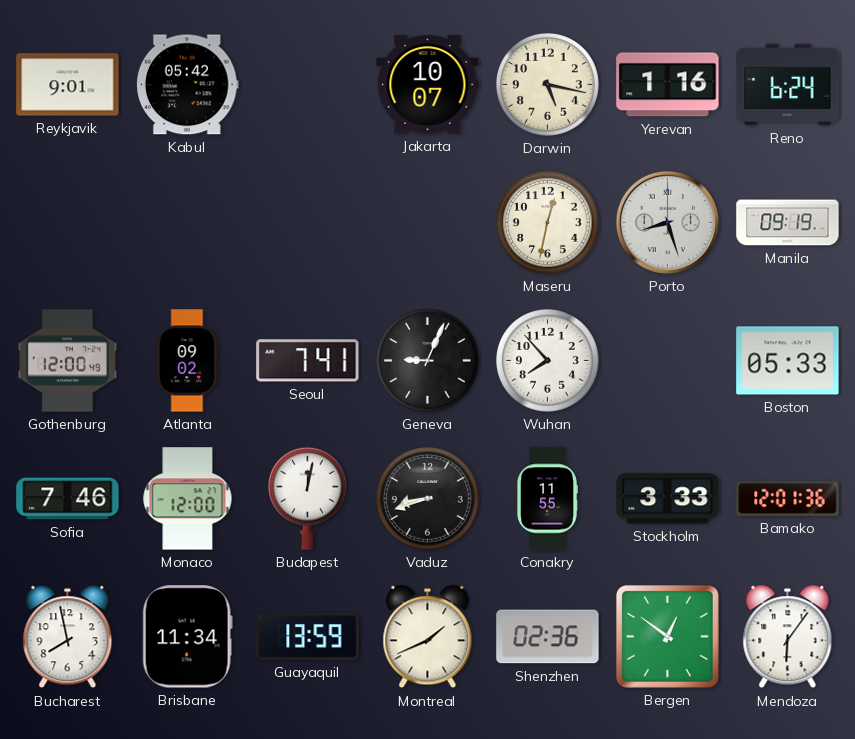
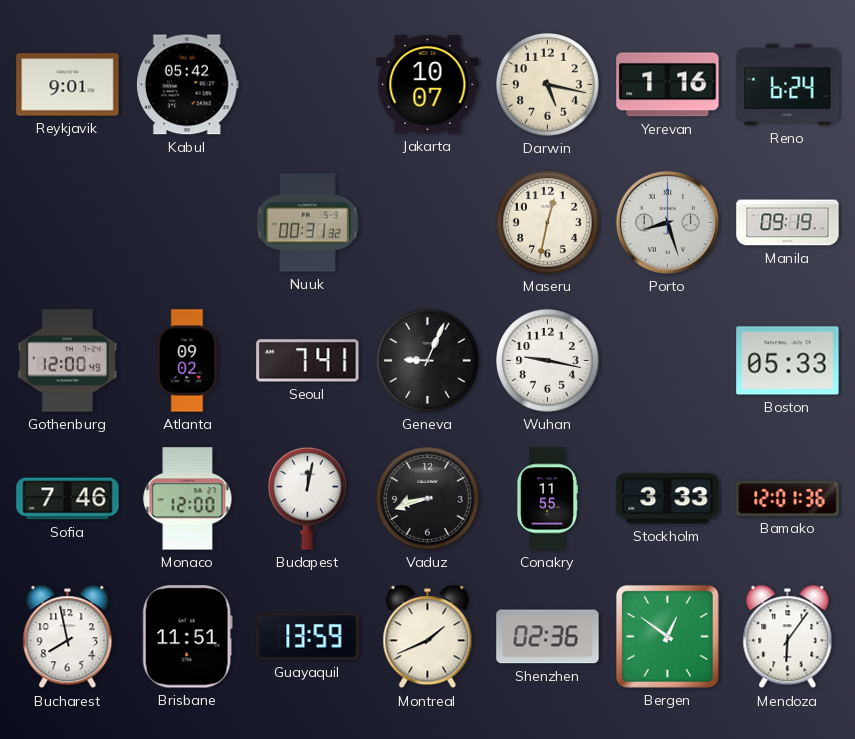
Nuuk: none -> 00:31 (308, 223)
Wuhan: 7:53 -> 9:17 (548, 361)
Brisbane: 11:34 -> 11:51 (187, 637)
